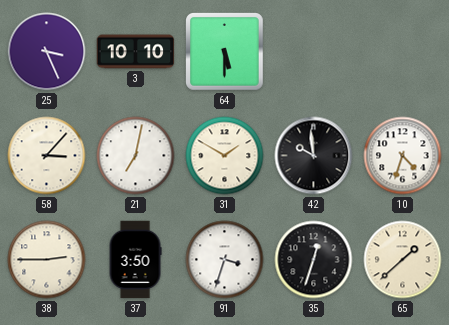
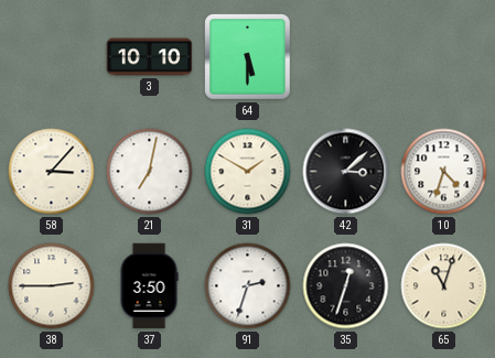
25: 3:26 -> none (47, 52)
42: 9:59 -> 3:08 (346, 172)
91: 3:33 -> 2:33 (248, 286)
65: 1:38 -> 11:03 (444, 286)
